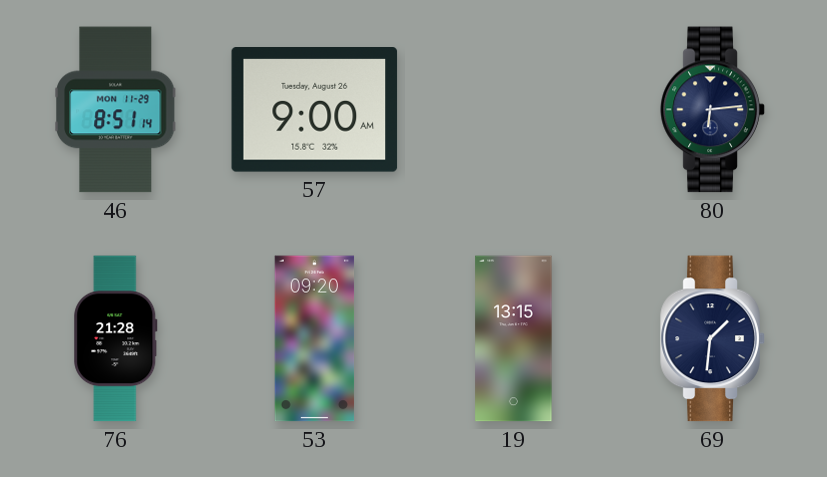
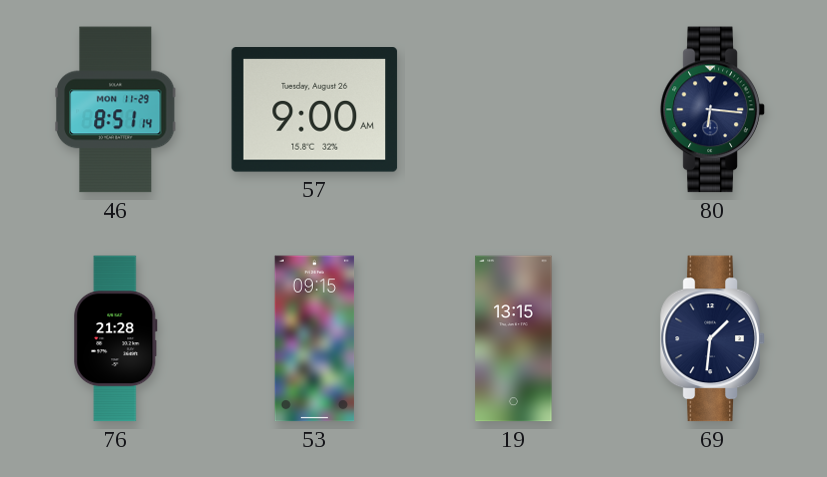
80: 6:14 -> 6:16 (713, 110)
53: 09:20 -> 09:15 (315, 339)
